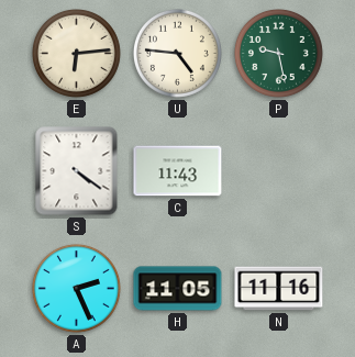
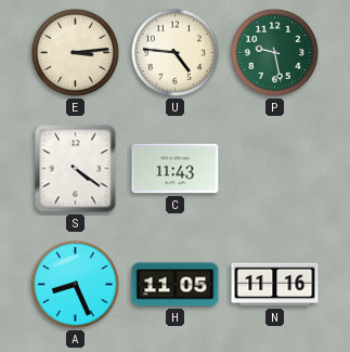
E: 6:14 -> 3:14 (75, 52)
A: 2:26 -> 8:26 (75, 284)
